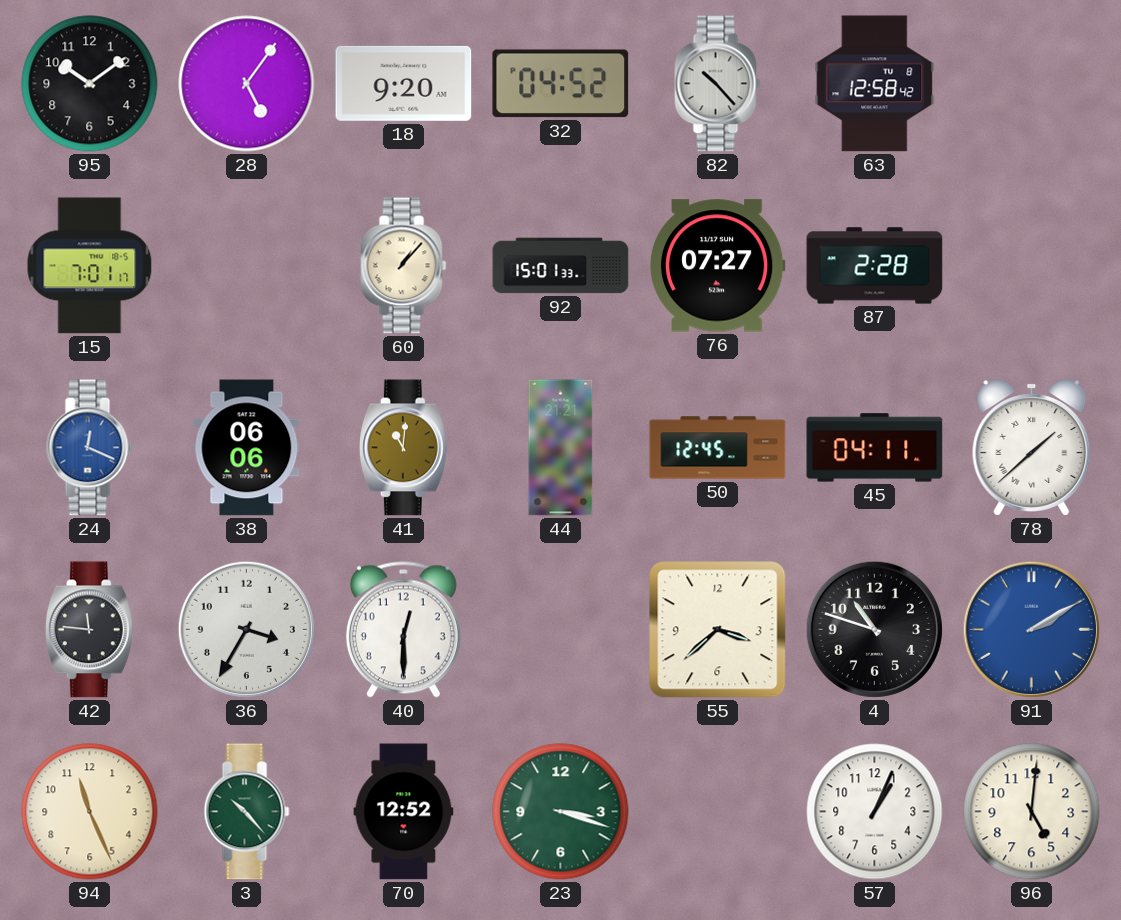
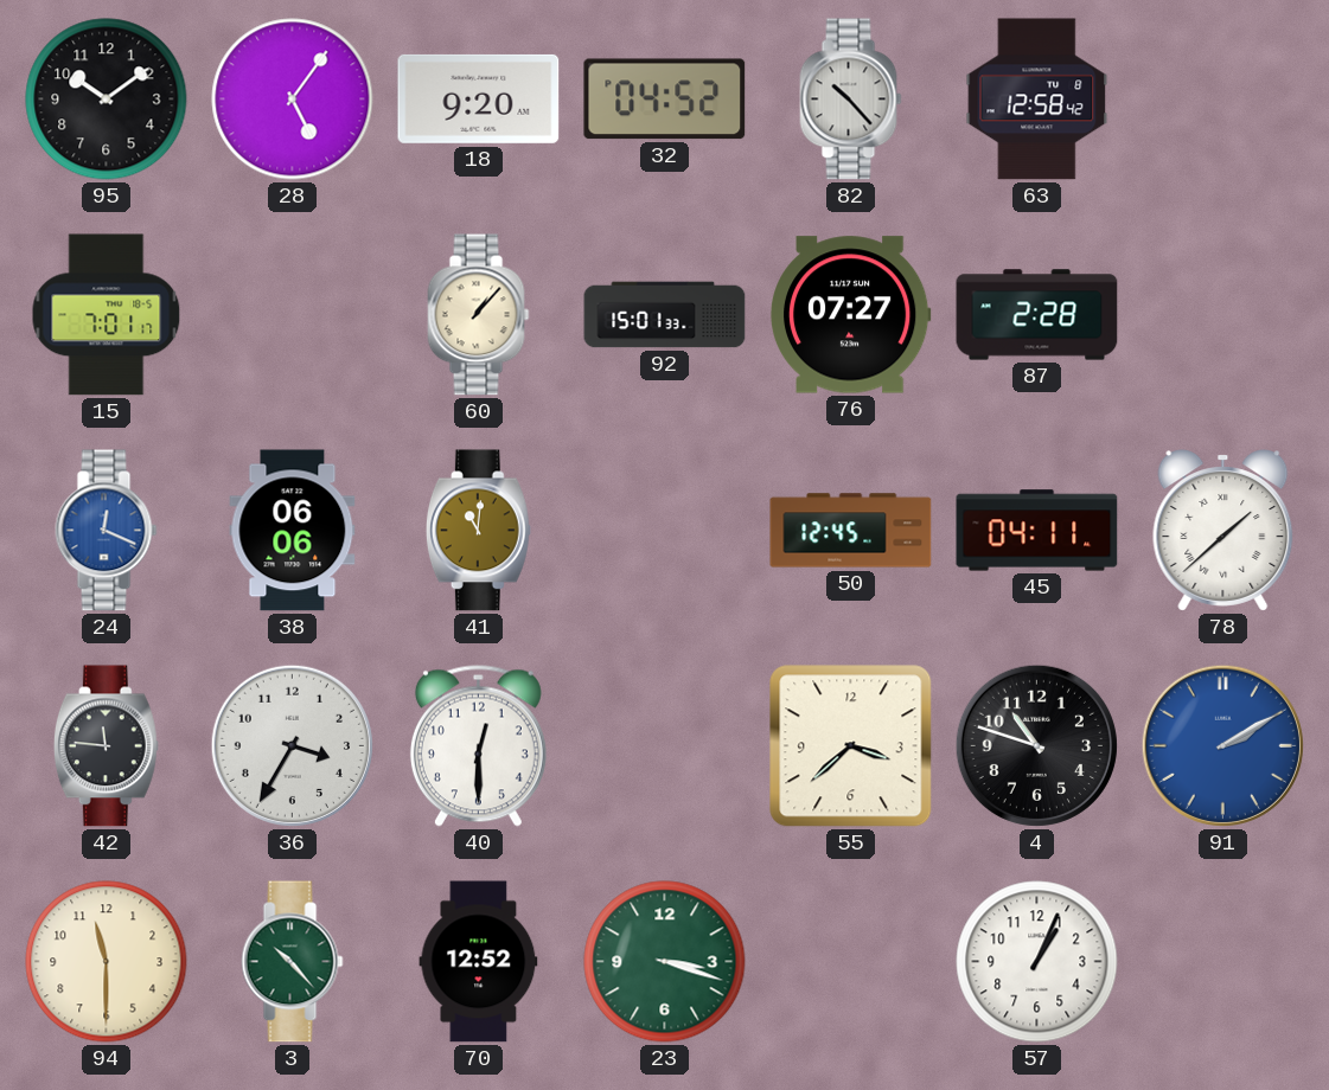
44: 21:21 -> none (561, 448)
94: 11:26 -> 11:30 (107, 962)
96: 5:01 -> none (1032, 812)
